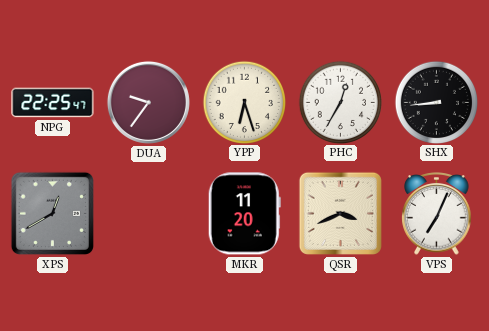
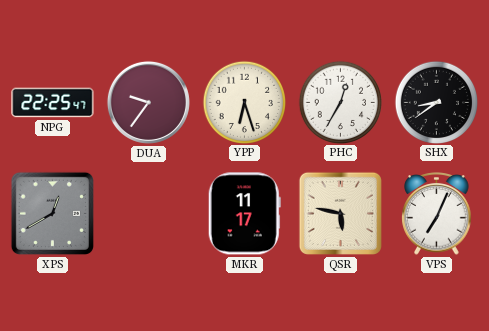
SHX: 8:44 -> 8:39 (436, 102)
MKR: 11:20 -> 11:17 (244, 214)
QSR: 3:41 -> 5:47 (340, 213)
